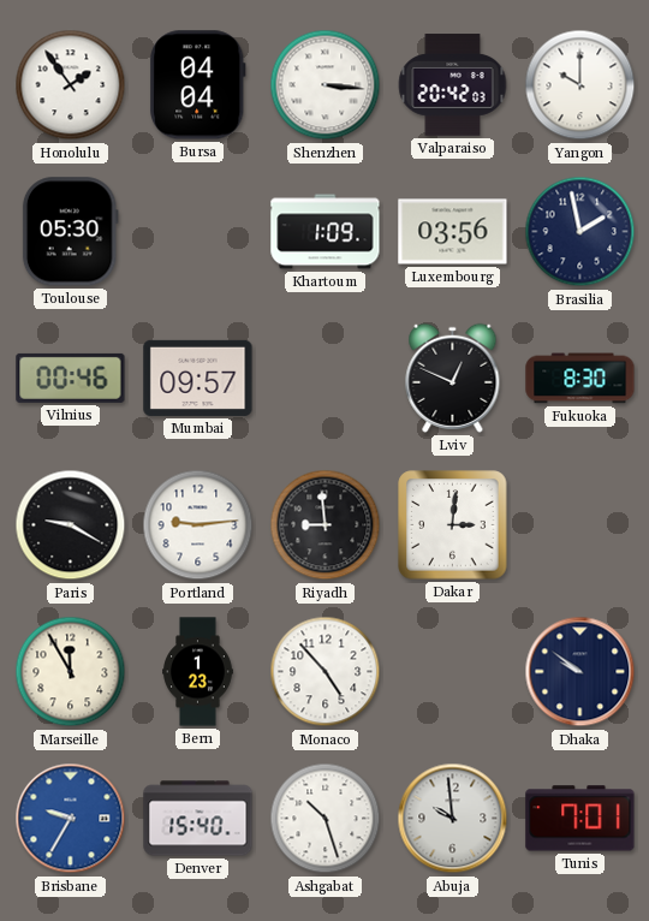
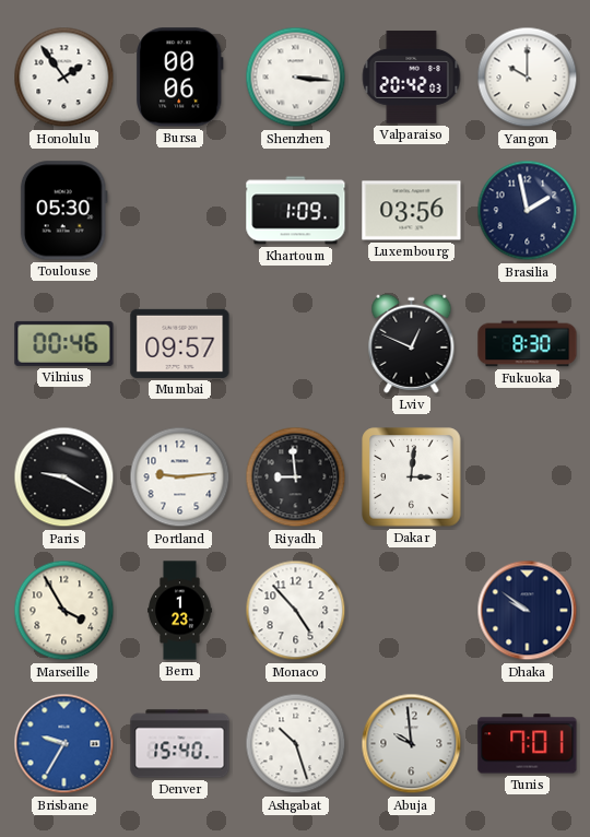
Bursa: 04:04 -> 00:06 (180, 78)
Marseille: 11:55 -> 3:55 (64, 611)
